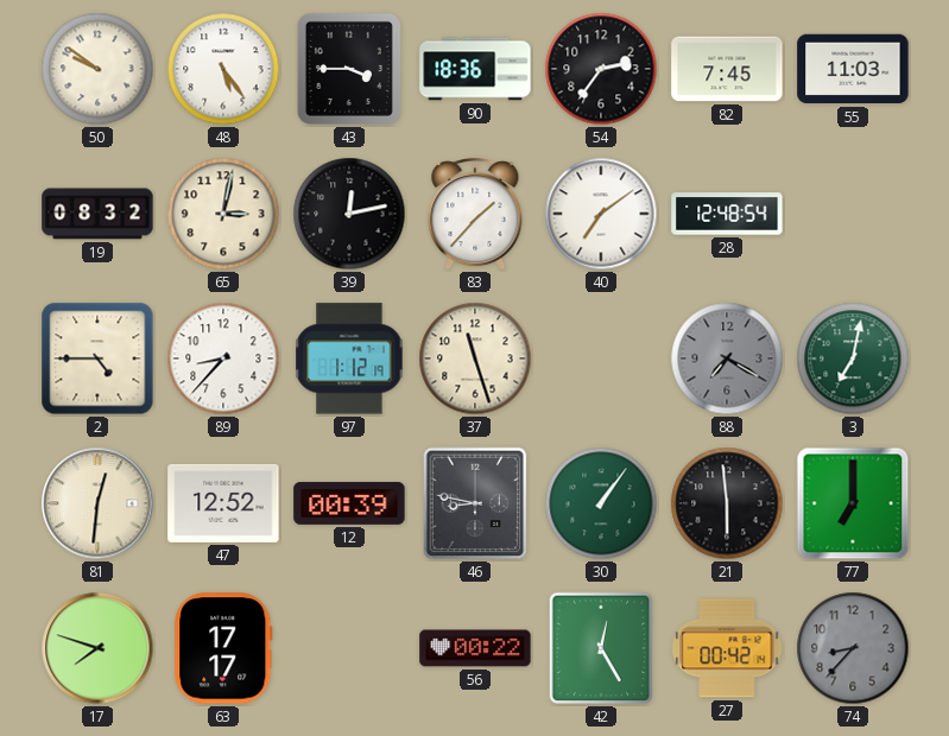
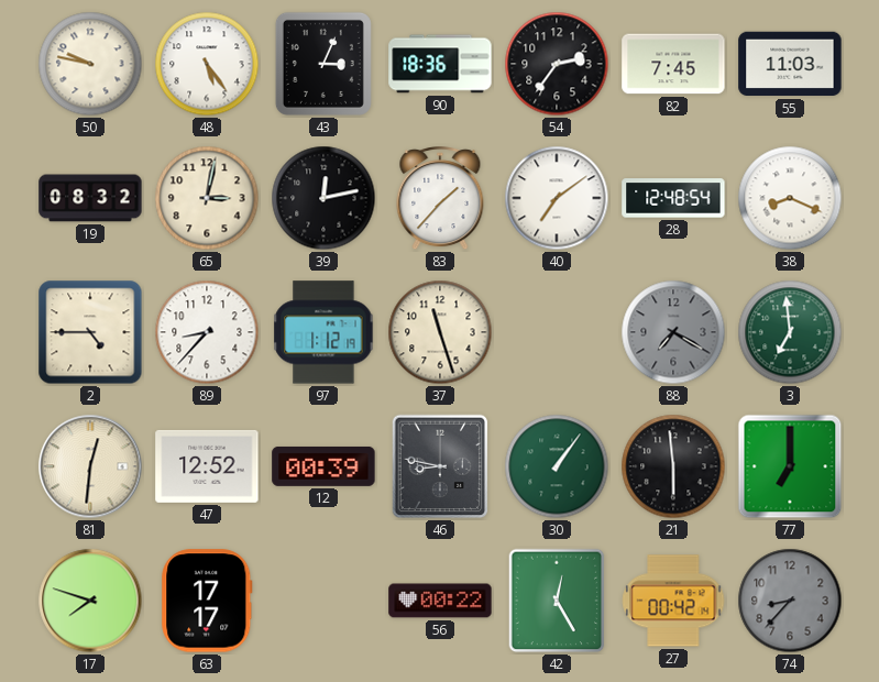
50: 9:51 -> 9:47 (90, 64)
43: 3:45 -> 3:04 (323, 64)
38: none -> 8:19 (790, 198)
3: 7:02 -> 6:59 (790, 332)
